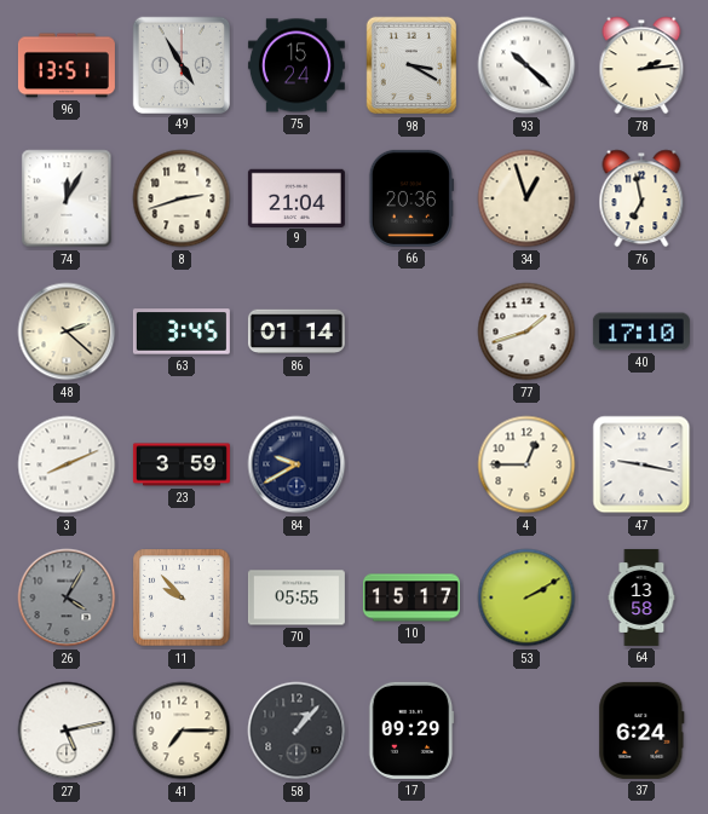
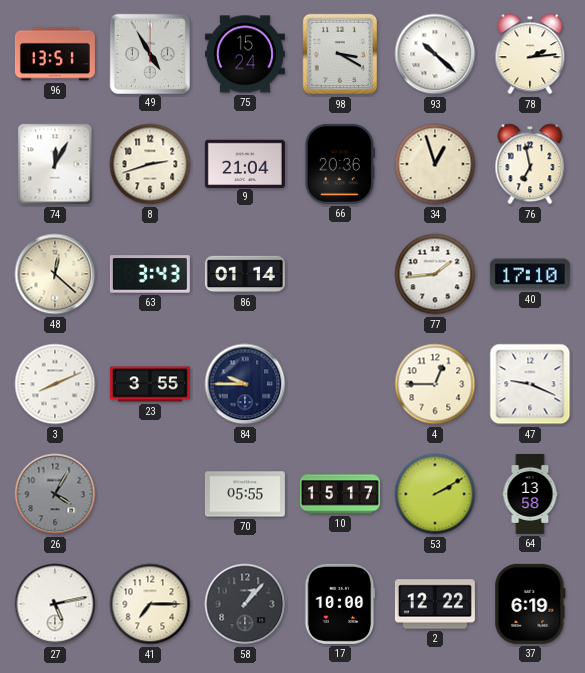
48: 2:22 -> 12:22 (55, 274)
63: 3:45 -> 3:43 (150, 274)
77: 1:42 -> 1:44 (435, 274)
23: 3:59 -> 3:55 (150, 384)
84: 9:40 -> 9:45 (245, 384)
47: 9:17 -> 9:19 (530, 384)
11: 9:53 -> none (182, 597)
17: 09:29 -> 10:00 (340, 604)
2: none -> 12:22 (435, 604)
37: 6:24 -> 6:19 (530, 604)
